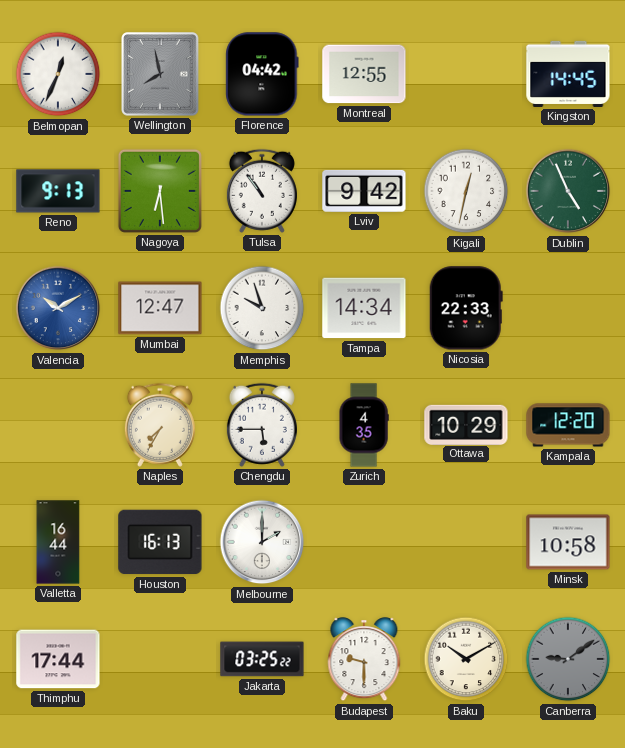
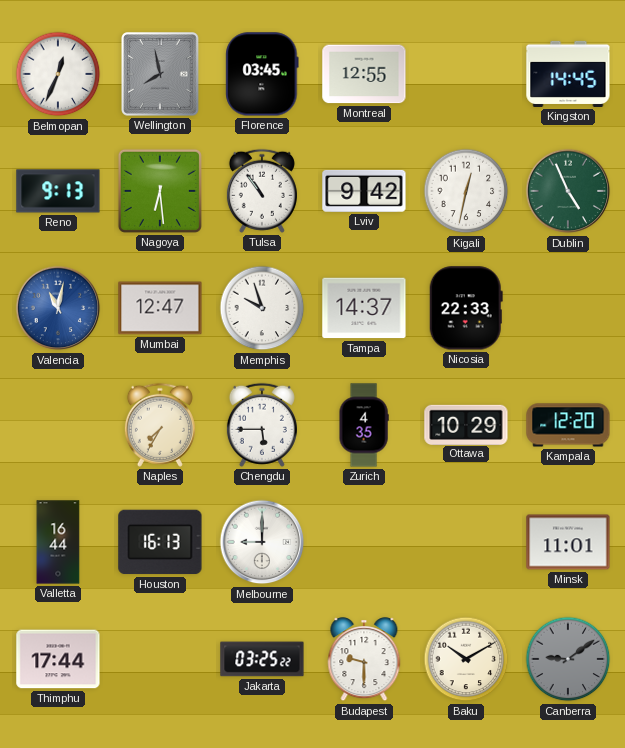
Florence: 04:42 -> 03:45 (262, 74)
Valencia: 10:10 -> 11:02 (58, 308)
Tampa: 14:34 -> 14:37 (364, 308)
Melbourne: 2:00 -> 9:00 (262, 542)
Minsk: 10:58 -> 11:01 (568, 542)
